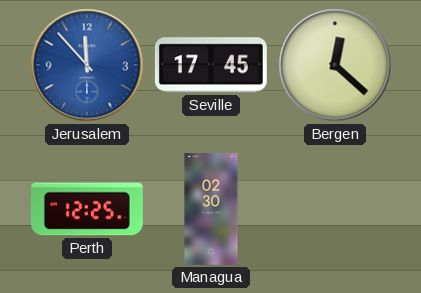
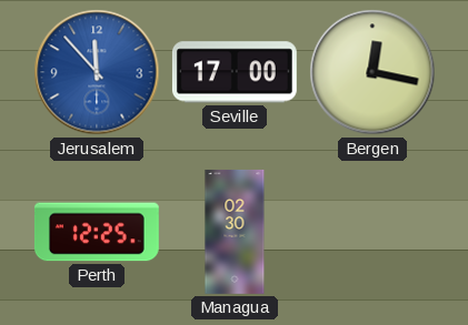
Seville: 17:45 -> 17:00 (235, 72)
Bergen: 12:22 -> 12:17 (372, 72)
